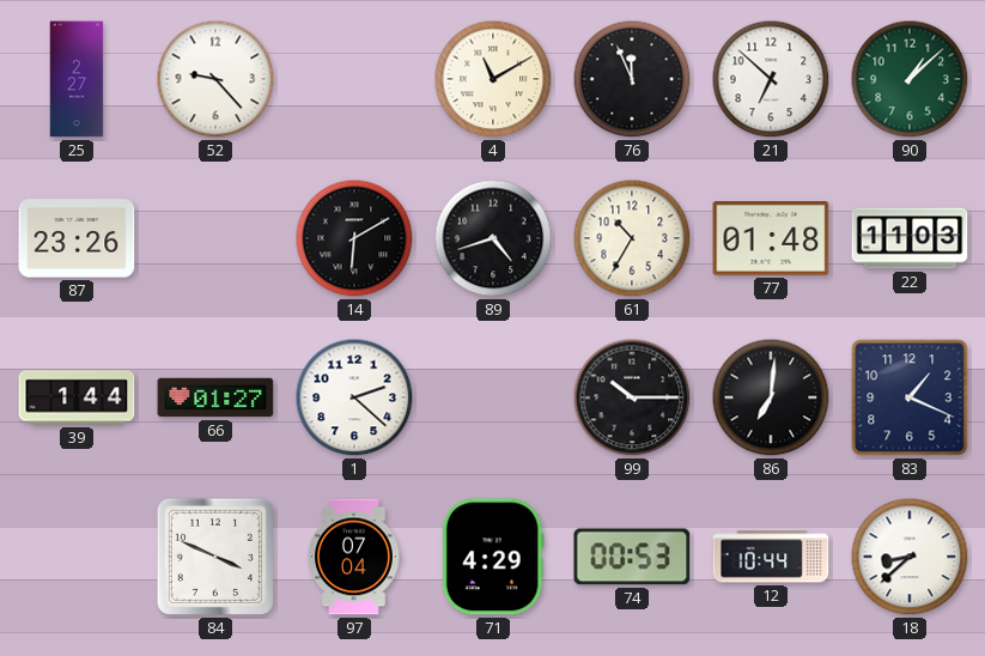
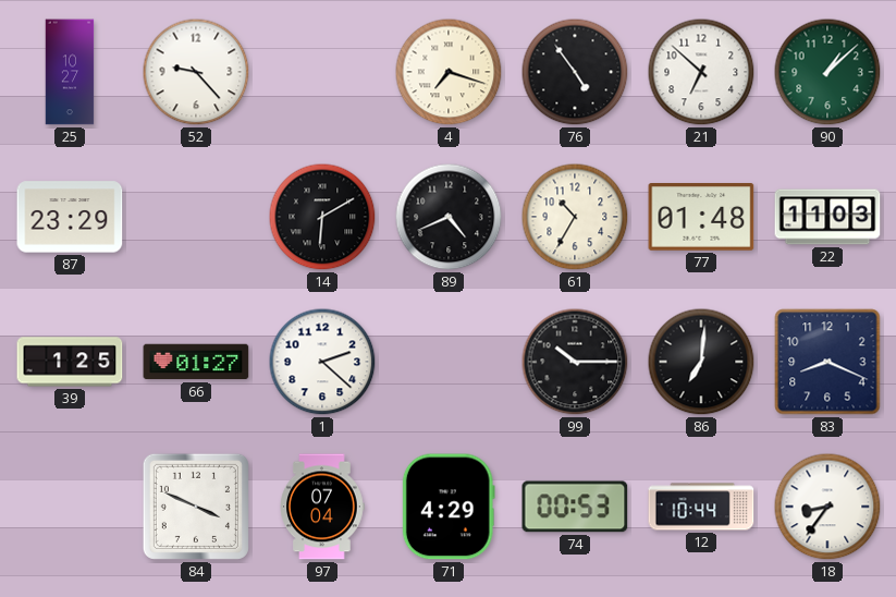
25: 2:27 -> 10:27 (70, 72)
4: 11:10 -> 7:18 (449, 72)
76: 11:56 -> 4:54 (575, 72)
87: 23:26 -> 23:29 (70, 217)
89: 4:42 -> 4:41 (449, 217)
39: 1:44 -> 1:25 (70, 362)
83: 1:19 -> 8:19 (827, 362)
18: 8:38 -> 8:36 (827, 507)
